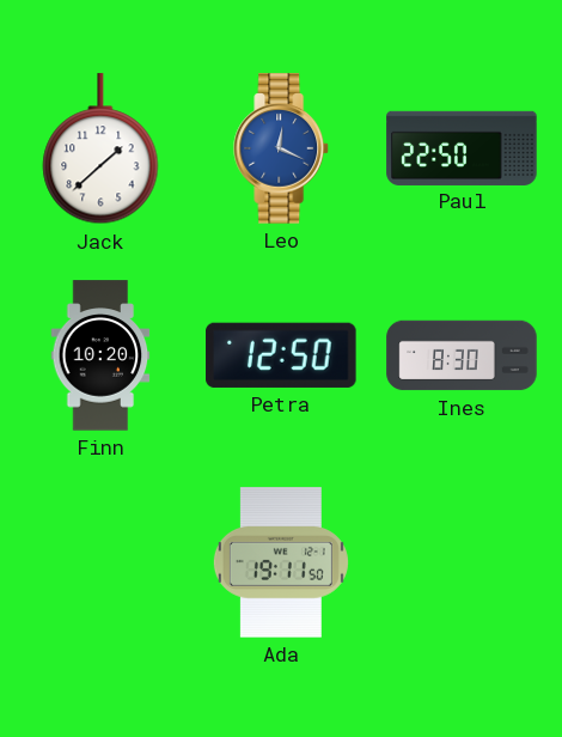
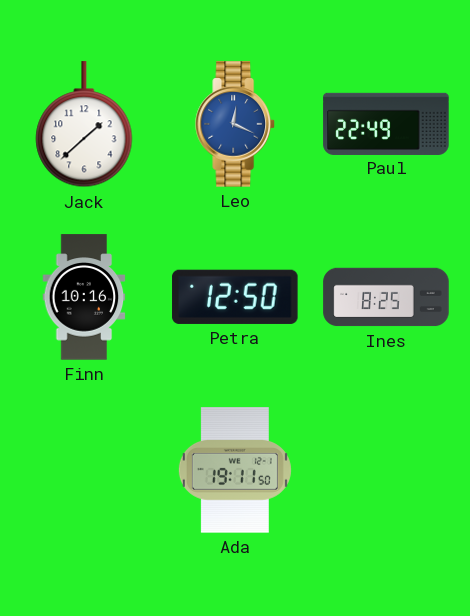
Paul: 22:50 -> 22:49 (386, 123)
Finn: 10:20 -> 10:16 (84, 297)
Ines: 8:30 -> 8:25 (386, 297)
